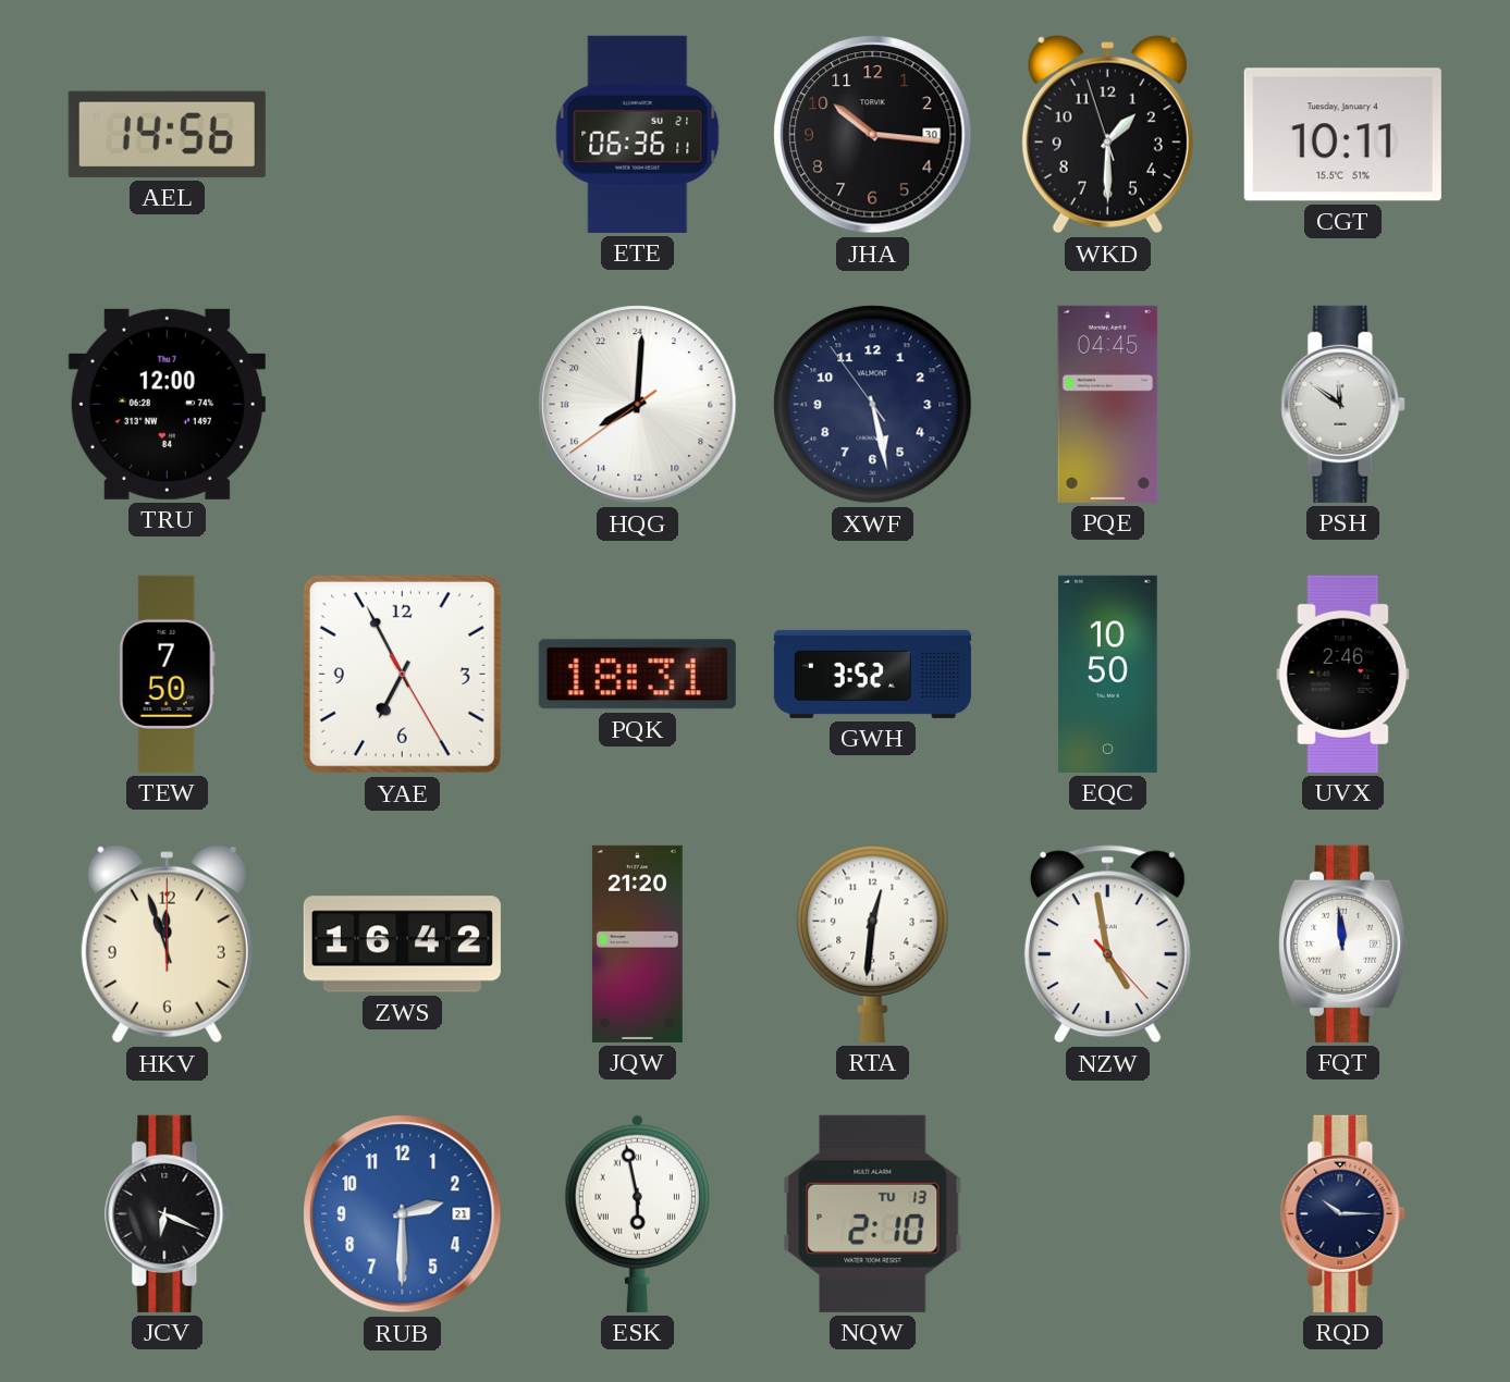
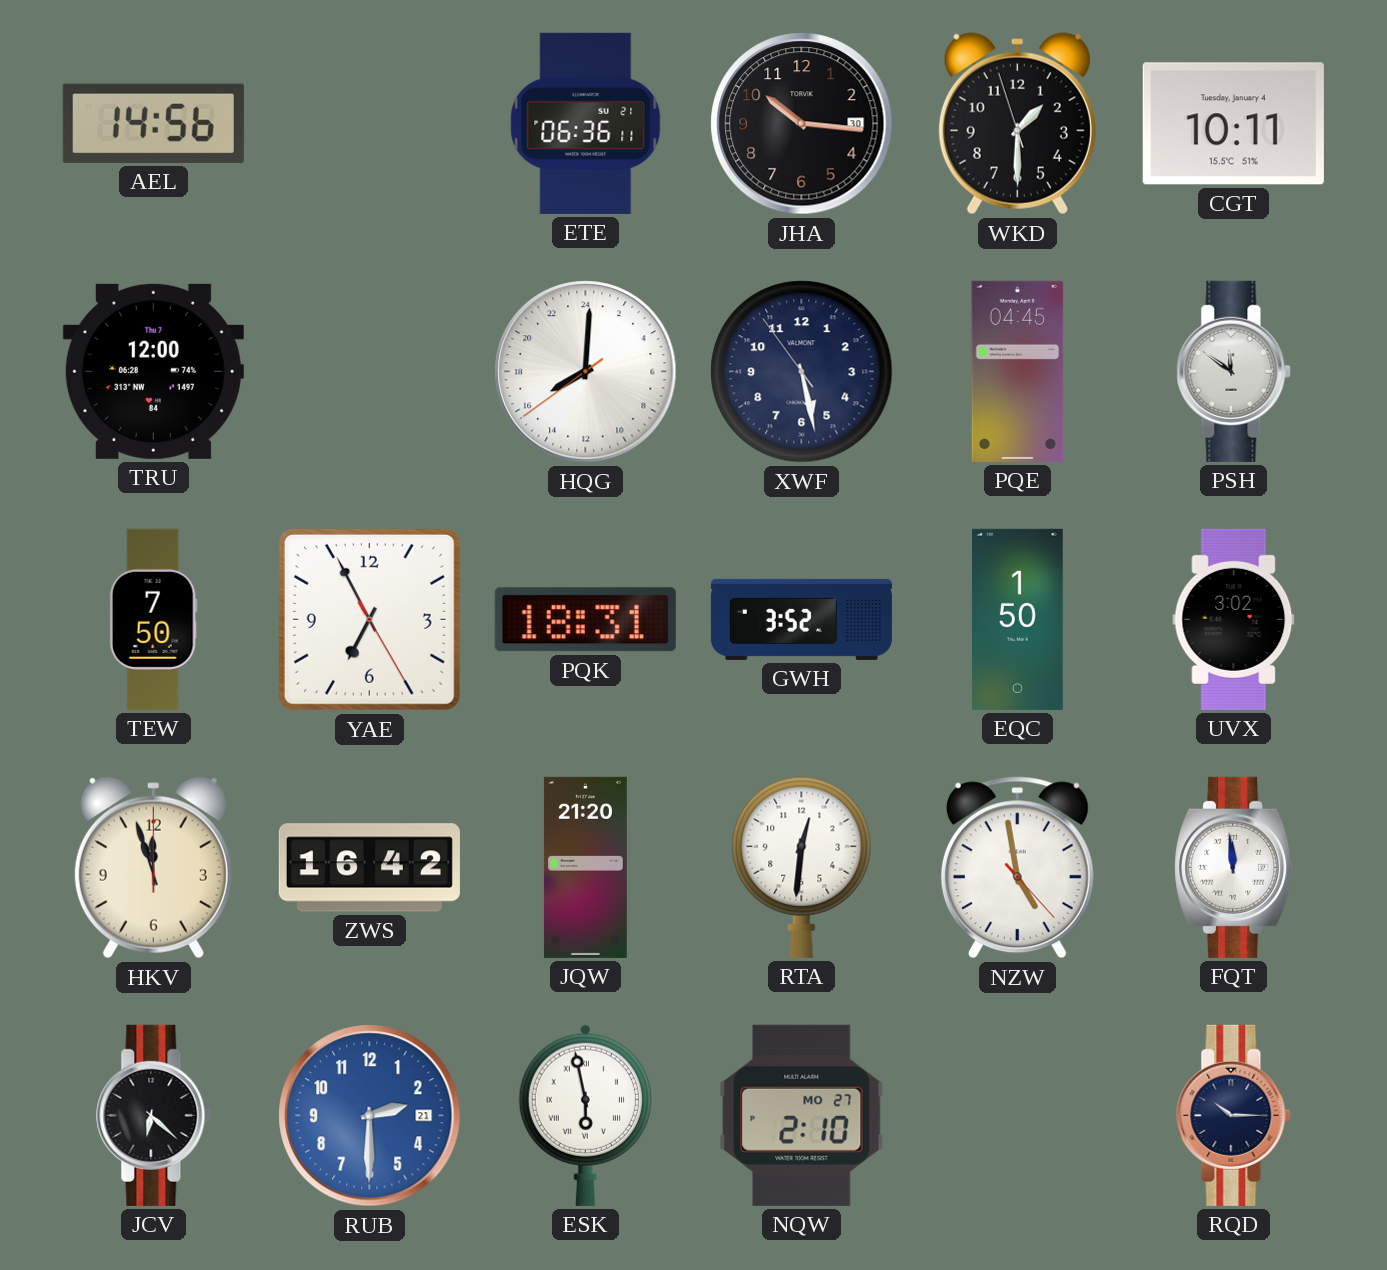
EQC: 10:50 -> 1:50 (1018, 619)
UVX: 2:46 -> 3:02 (1234, 619)
JCV: 6:19 -> 6:22 (154, 1115)
NQW date: TU 13 -> MO 27 (802, 1115)
